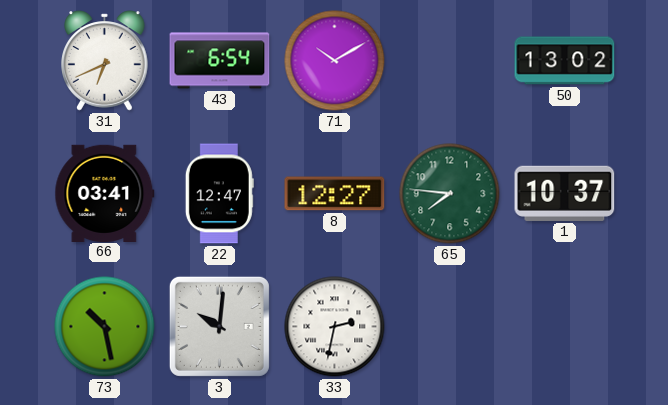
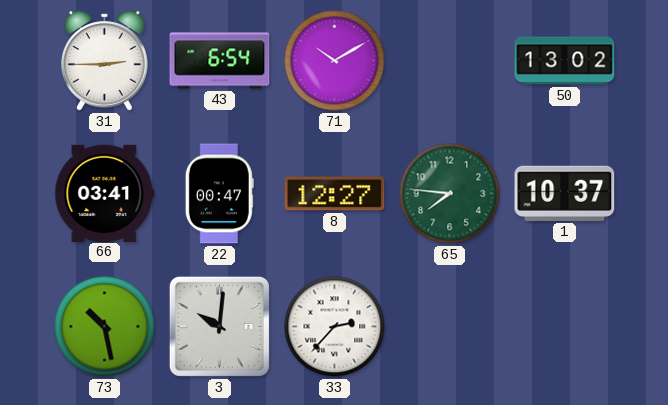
31: 6:41 -> 2:45 (105, 61)
22: 12:47 -> 00:47 (219, 194)
33: 2:32 -> 2:37 (335, 327)
